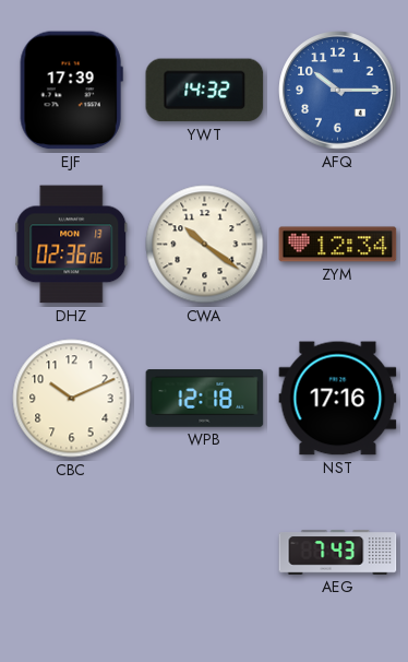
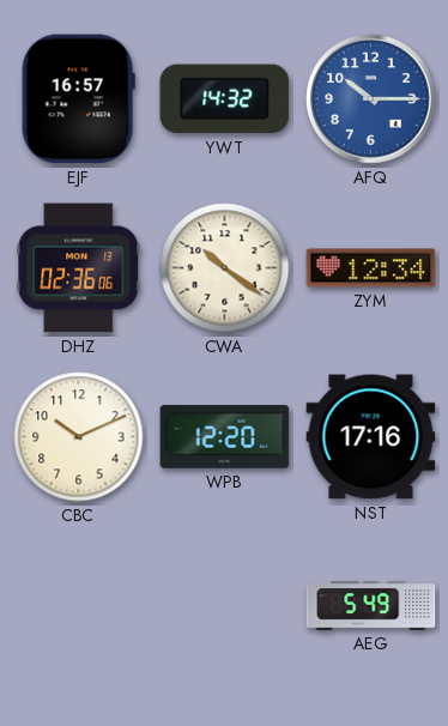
EJF: 17:39 -> 16:57 (78, 99)
WPB: 12:18 -> 12:20 (225, 437)
AEG: 7:43 -> 5:49 (371, 606)
